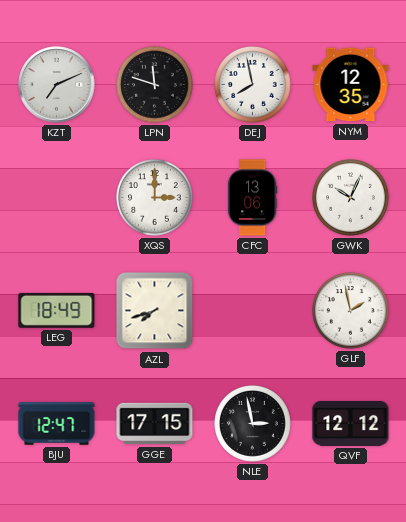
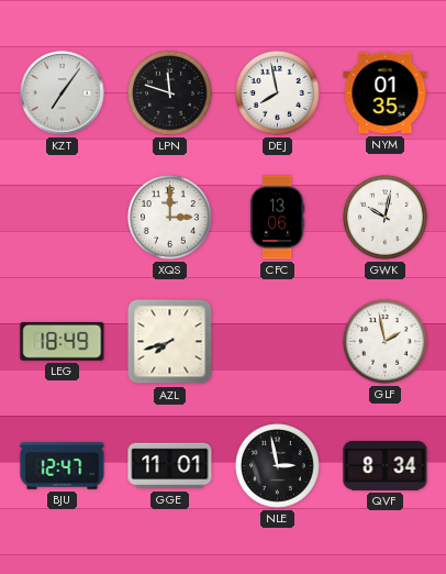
KZT: 7:11 -> 7:06 (63, 93)
NYM: 12:35 -> 01:35 (386, 93)
GWK: 10:04 -> 10:02 (386, 218)
GGE: 17:15 -> 11:01 (170, 466)
QVF: 12:12 -> 8:34 (386, 465)
